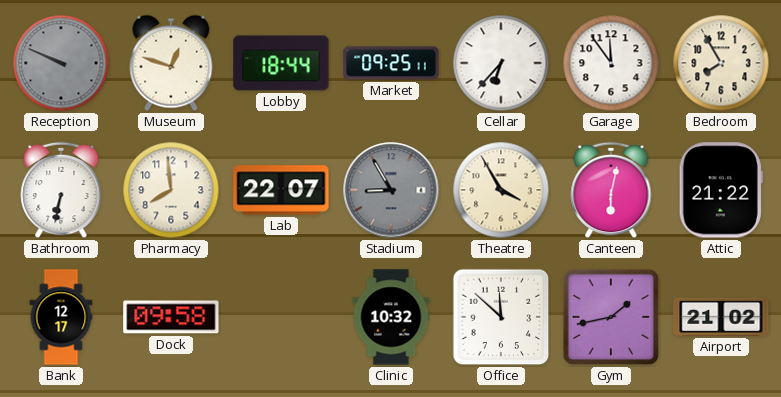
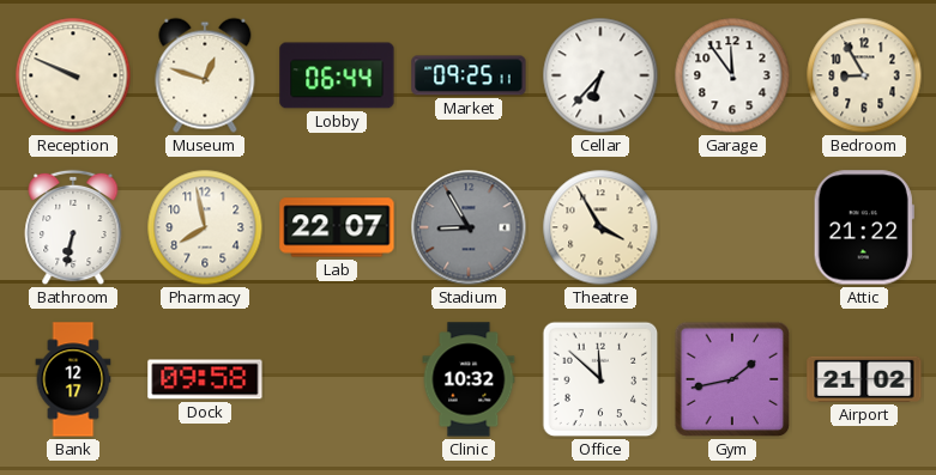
Reception dial: grey -> cream (73, 75)
Lobby: 18:44 -> 06:44 (337, 75)
Bedroom: 7:55 -> 8:55 (864, 75)
Pharmacy: 7:59 -> 7:58 (205, 227)
Canteen: 6:02 -> none (611, 190)
